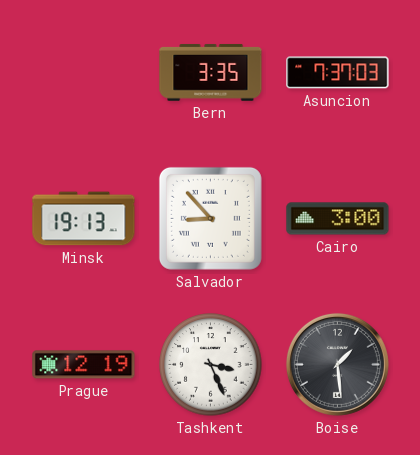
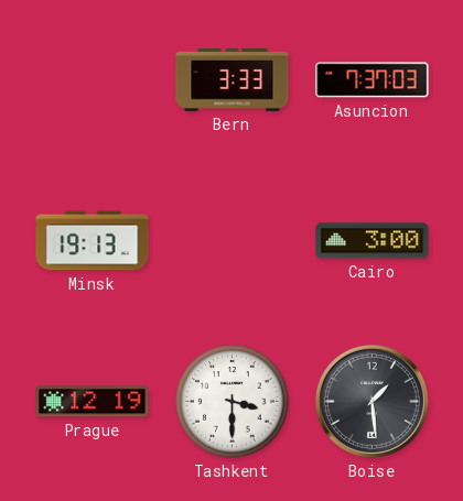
Bern: 3:35 -> 3:33 (233, 79)
Salvador: 8:53 -> none (210, 218)
Tashkent: 3:26 -> 3:30 (233, 402)
